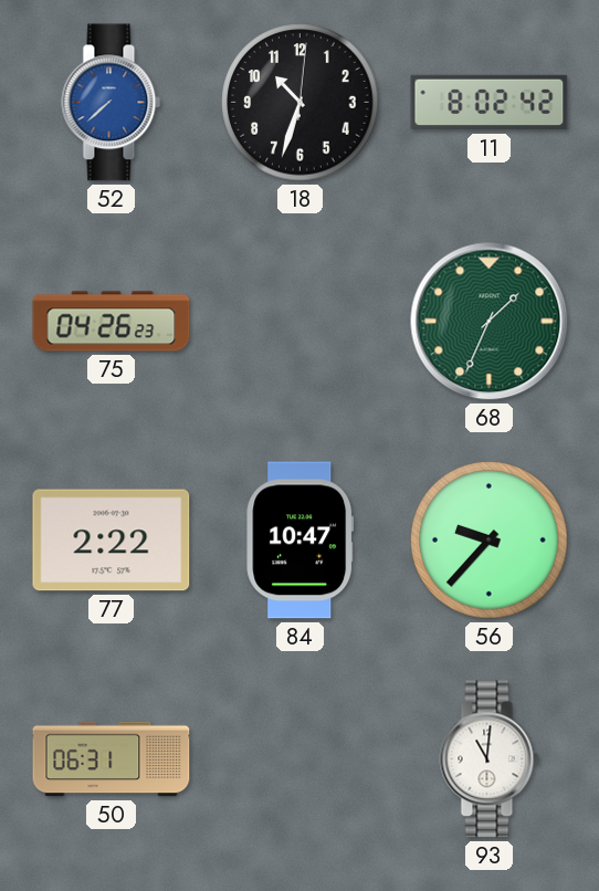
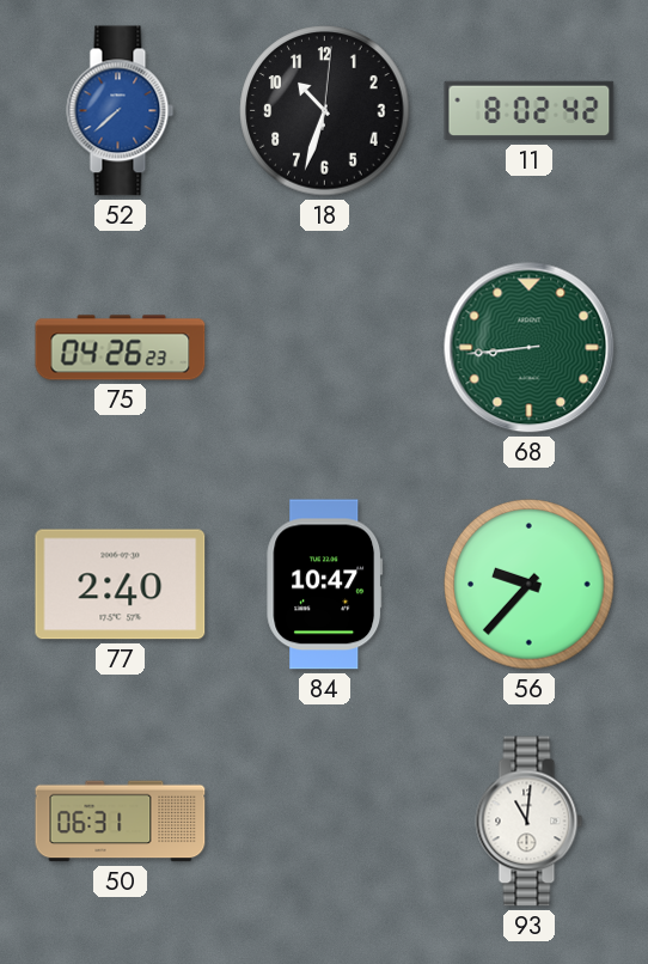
68: 1:34 -> 8:44 (530, 348)
77: 2:22 -> 2:40 (121, 585)
